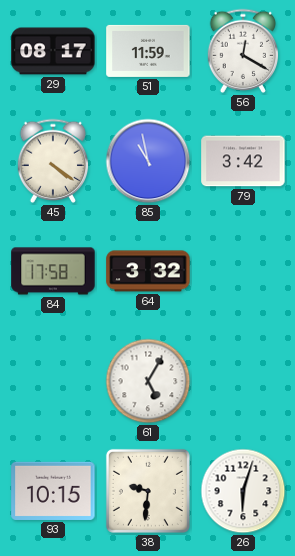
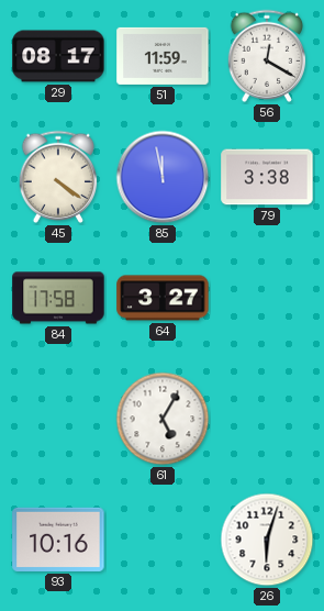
85: 10:58 -> 11:58 (163, 177)
79: 3:42 -> 3:38 (267, 177)
64: 3:32 -> 3:27 (163, 298)
93: 10:15 -> 10:16 (58, 540)
38: 9:31 -> none (148, 491)
